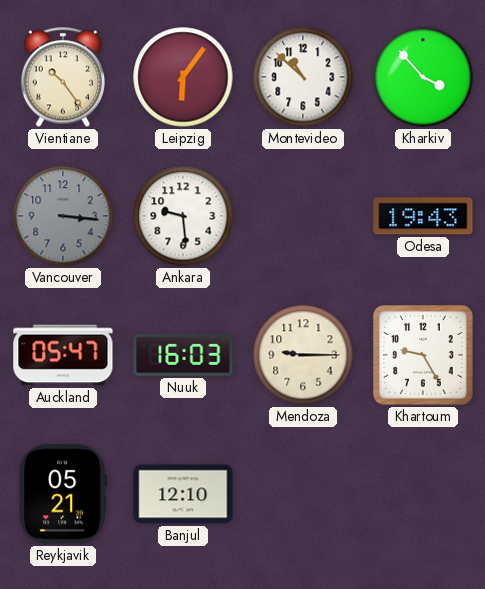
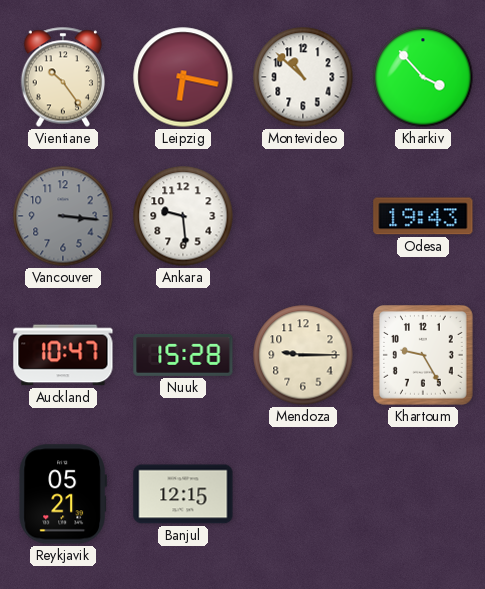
Leipzig: 6:06 -> 6:17 (183, 77)
Auckland: 05:47 -> 10:47 (63, 355)
Nuuk: 16:03 -> 15:28 (183, 355)
Banjul: 12:10 -> 12:15 (183, 494)
